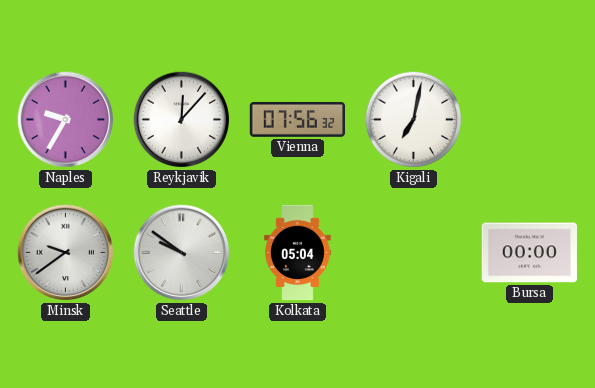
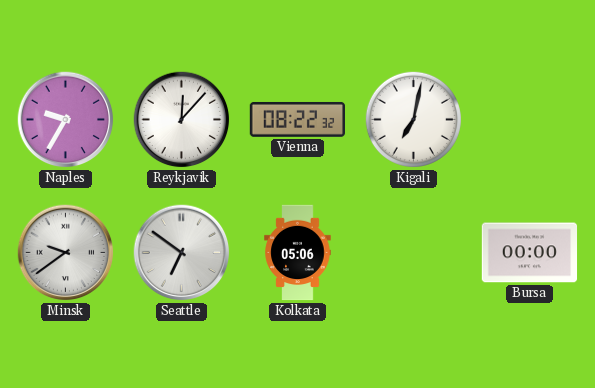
Vienna: 07:56 -> 08:22 (297, 119)
Seattle: 9:51 -> 6:51 (182, 253)
Kolkata: 05:04 -> 05:06 (298, 253)
